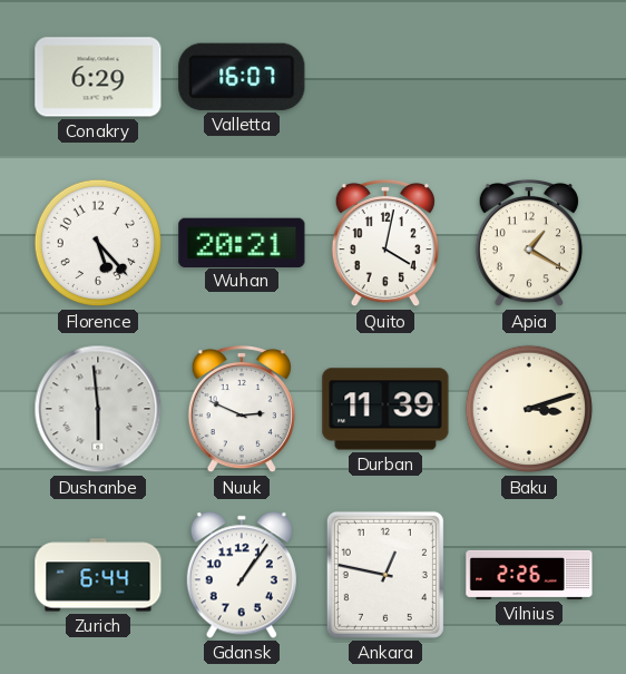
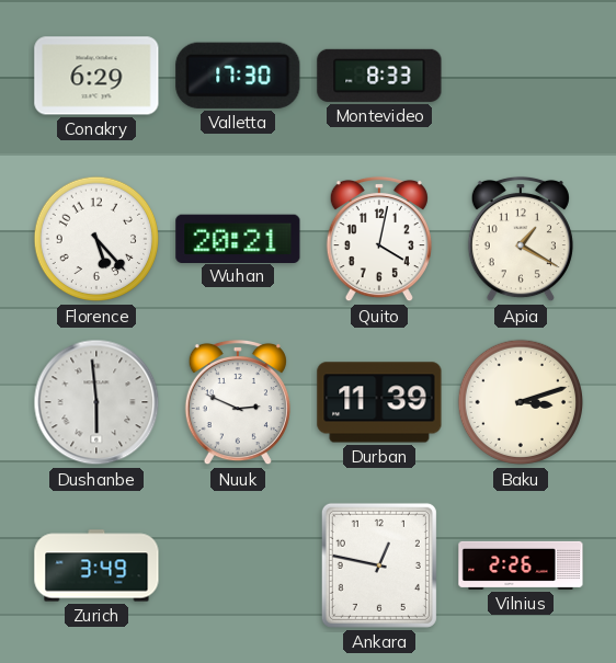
Valletta: 16:07 -> 17:30 (238, 76)
Montevideo: none -> 8:33 (379, 76)
Zurich: 6:44 -> 3:49 (96, 565)
Gdansk: 1:06 -> none (242, 575)
